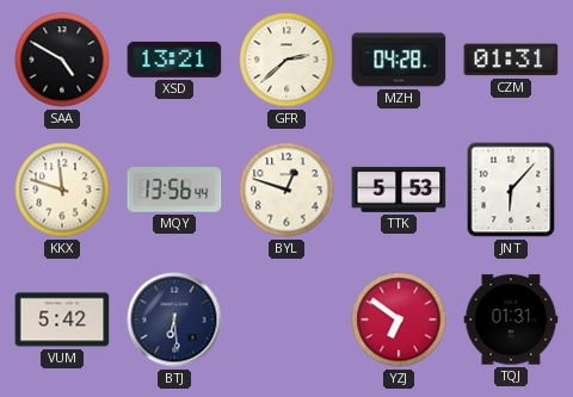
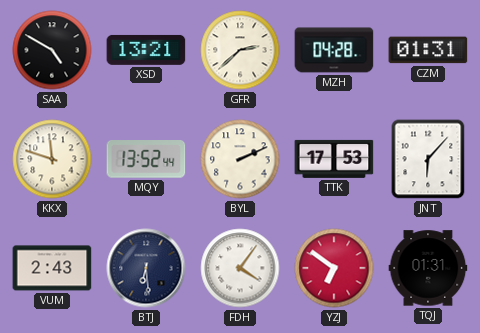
MQY: 13:56 -> 13:52 (146, 160)
BYL: 12:48 -> 2:11 (240, 159)
TTK: 5:53 -> 17:53 (334, 159)
VUM: 5:42 -> 2:43 (52, 268)
FDH: none -> 4:06 (240, 268)
